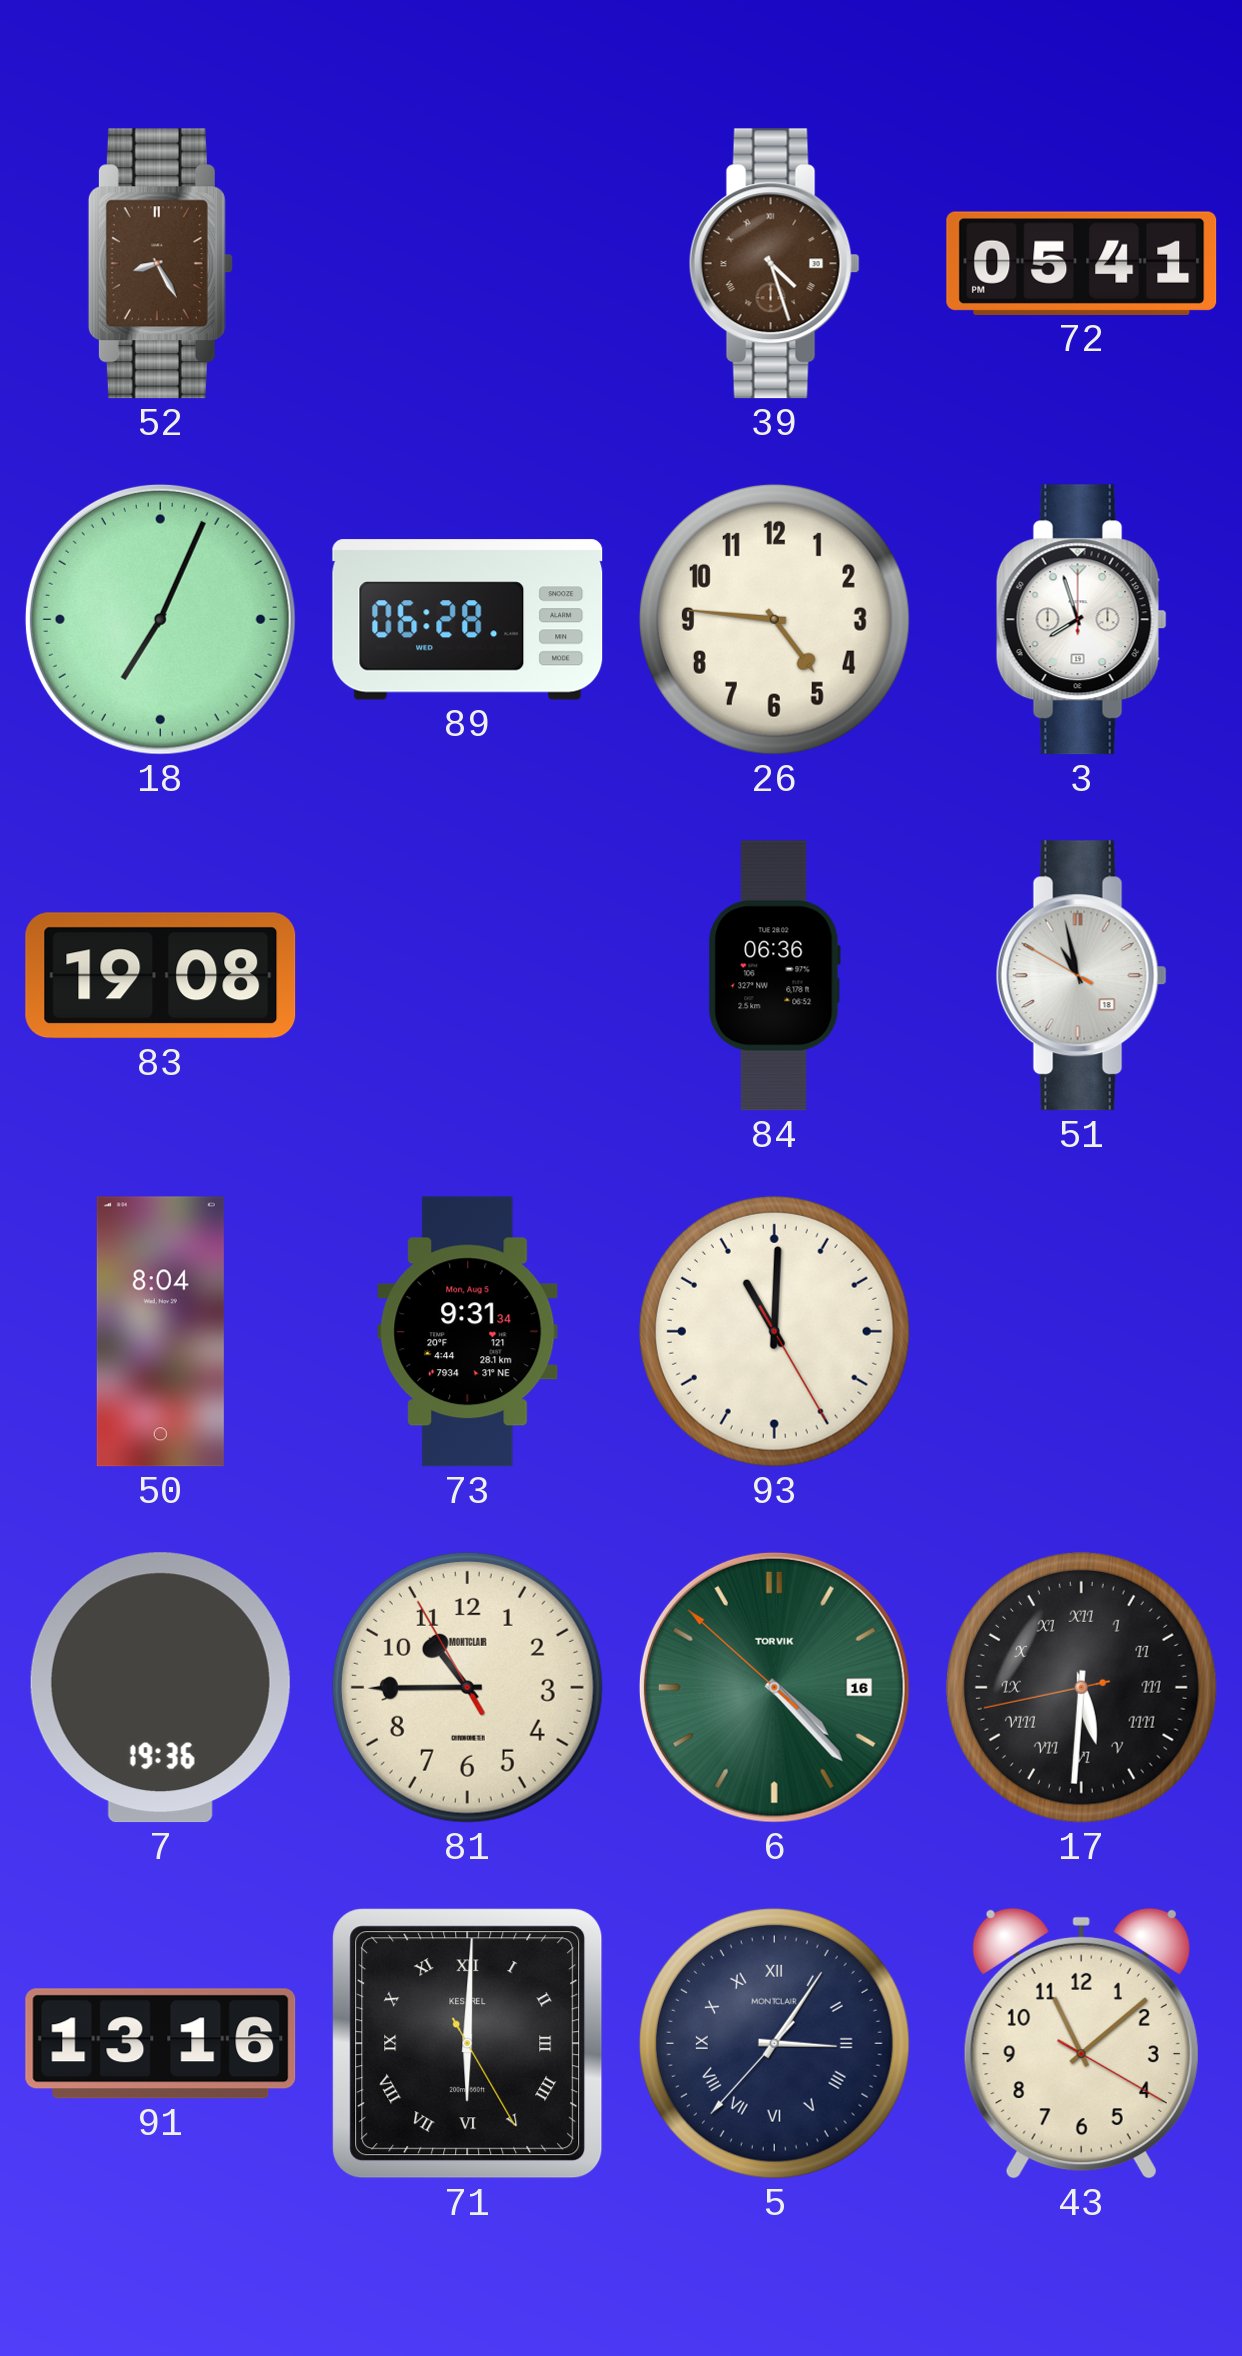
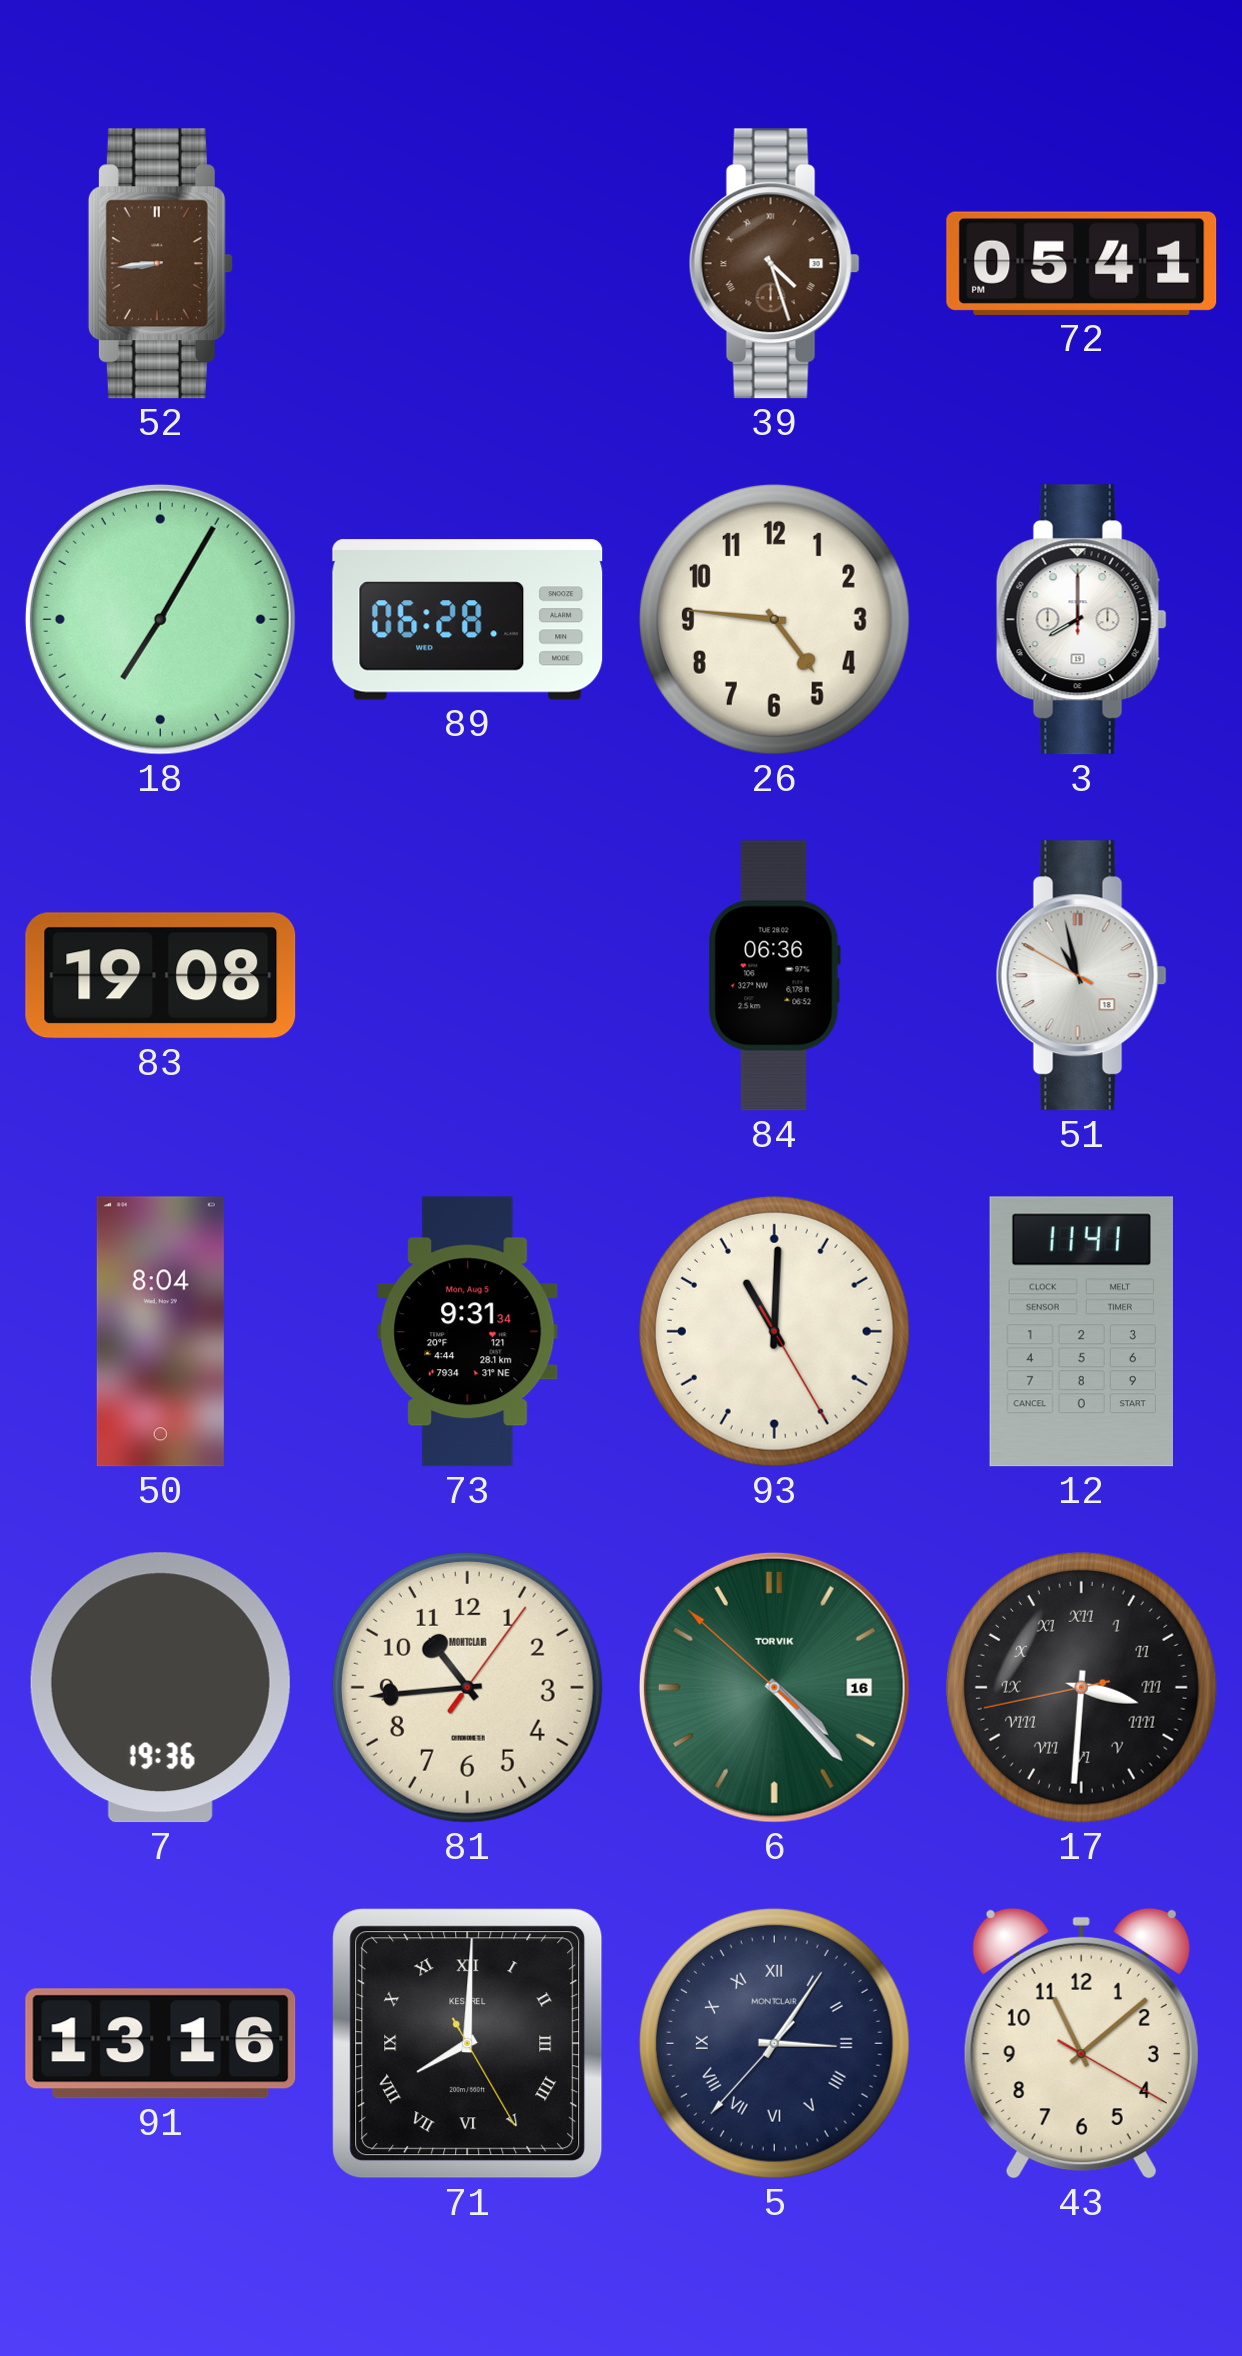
52: 8:25 -> 8:44 (160, 264)
18: 7:04 -> 7:05 (160, 619)
3: 7:57 -> 8:00 (1081, 620)
12: none -> 11:41 (1081, 1332)
81: 10:44:55 -> 10:44:06 (467, 1687)
17: 5:30 -> 3:30 (1081, 1687)
71: 6:00 -> 8:00 (468, 2044)
